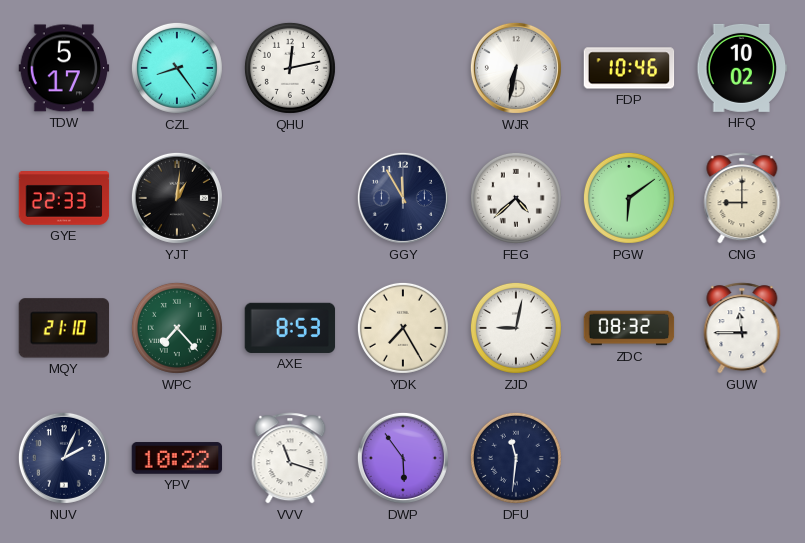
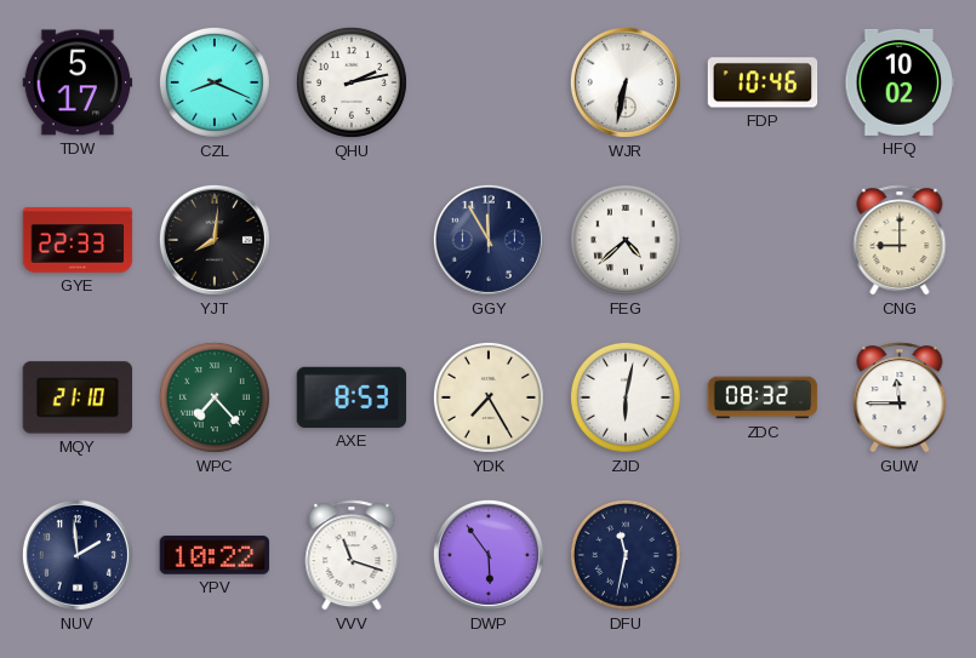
CZL: 8:24 -> 8:19 (215, 82)
QHU: 12:13 -> 2:13 (352, 82)
YJT: 1:01 -> 8:01 (215, 240)
PGW: 6:09 -> none (629, 198)
ZJD: 9:02 -> 6:02 (626, 397)
NUV: 2:04 -> 1:59 (78, 555)
DFU: 11:31 -> 11:32 (626, 555)
